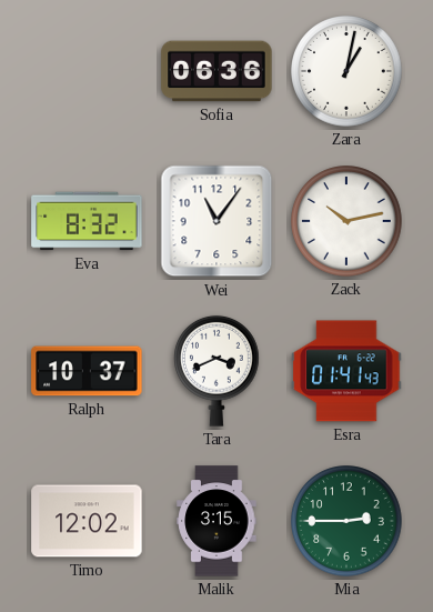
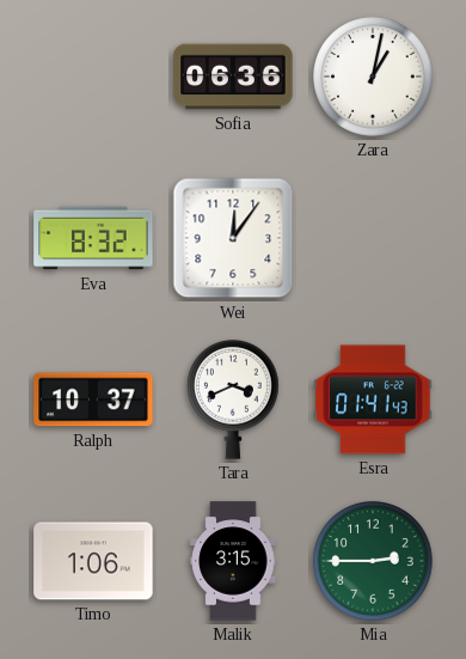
Wei: 11:06 -> 12:06 (233, 238)
Zack: 10:13 -> none (346, 221)
Timo: 12:02 -> 1:06 (93, 561)
